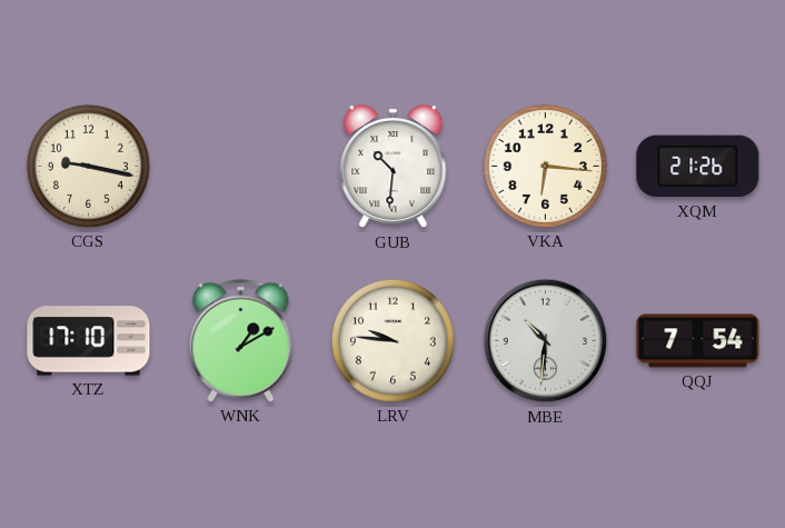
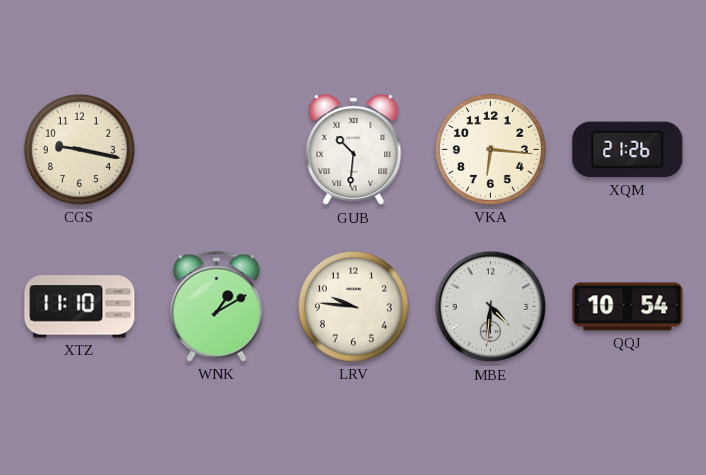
XTZ: 17:10 -> 11:10 (80, 307)
MBE: 10:31 -> 4:31 (491, 307)
QQJ: 7:54 -> 10:54 (628, 307)
